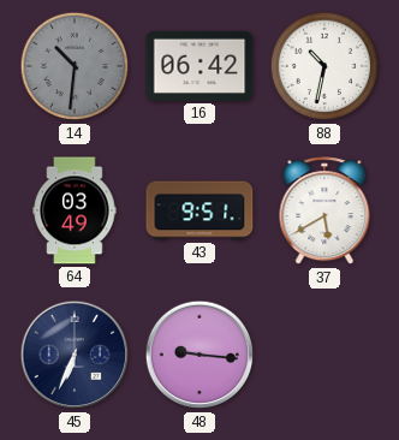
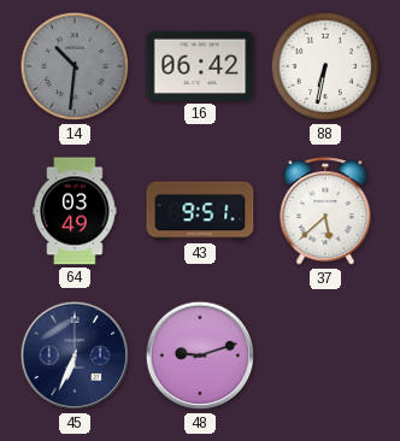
88: 10:32 -> 6:32 (325, 66)
37: 5:40 -> 5:38 (325, 212)
48: 9:16 -> 9:12 (200, 355)
